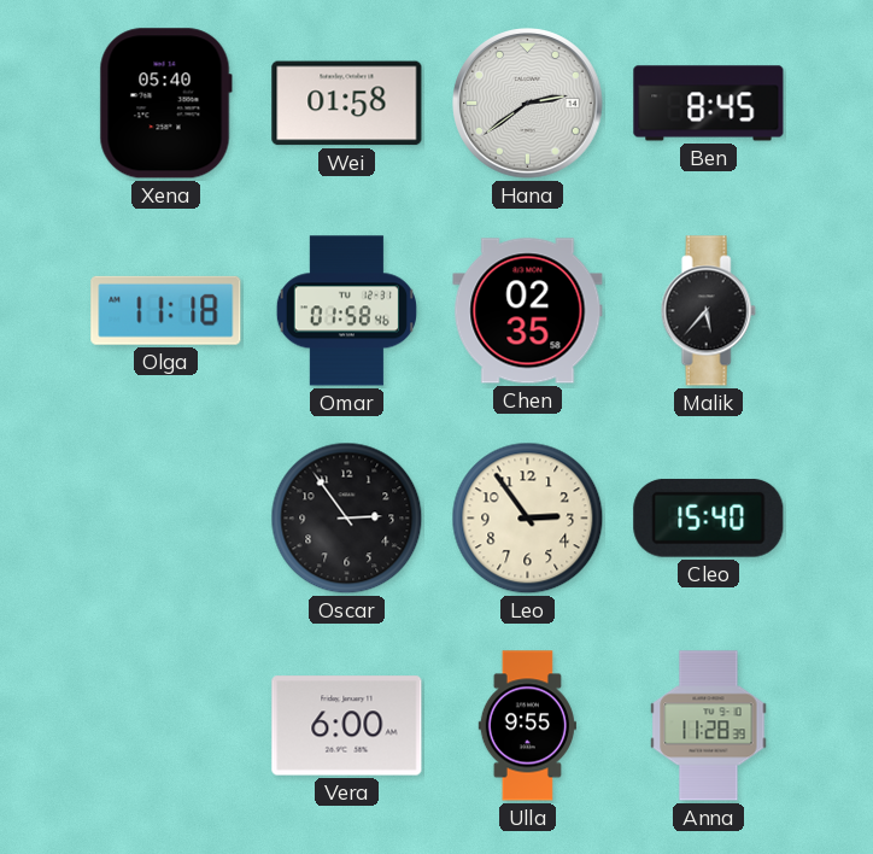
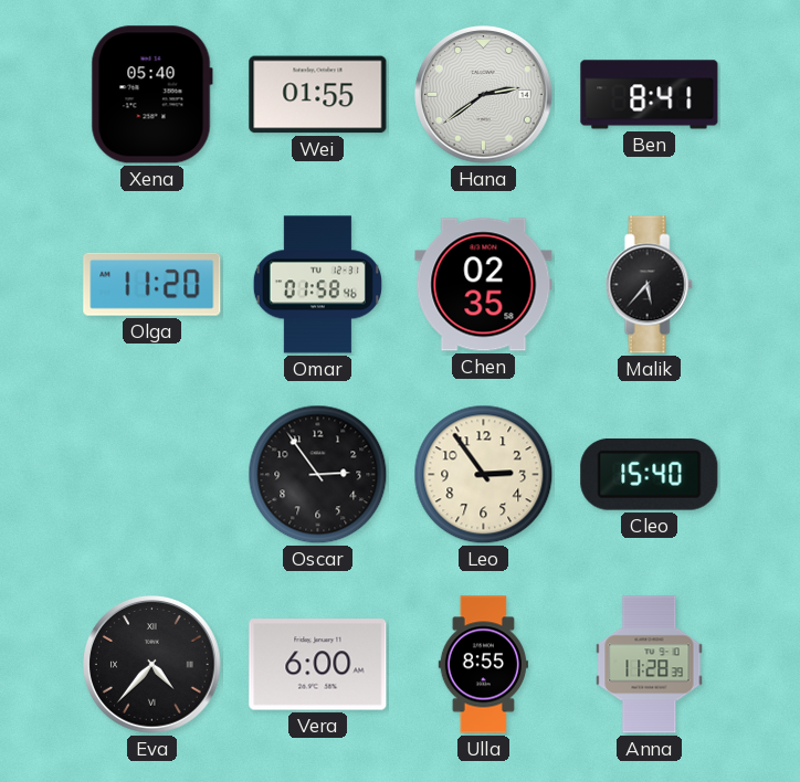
Wei: 01:58 -> 01:55 (318, 95)
Ben: 8:45 -> 8:41 (650, 95)
Olga: 11:18 -> 11:20 (152, 284)
Eva: none -> 4:37 (152, 665)
Ulla: 9:55 -> 8:55 (483, 665)
